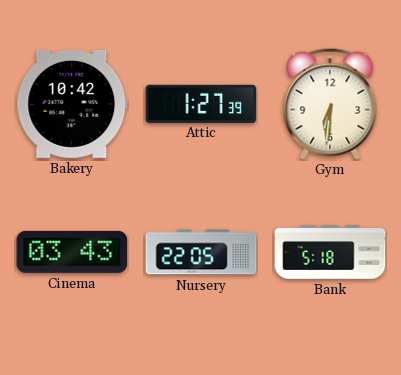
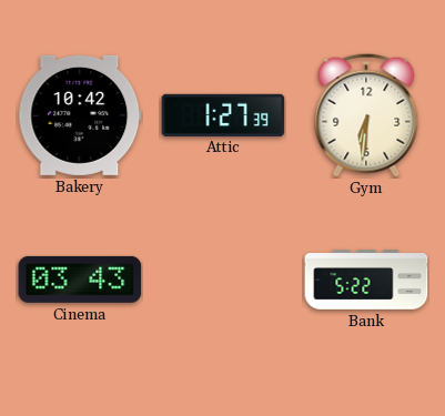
Nursery: 22:05 -> none (201, 252)
Bank: 5:18 -> 5:22 (366, 280)
